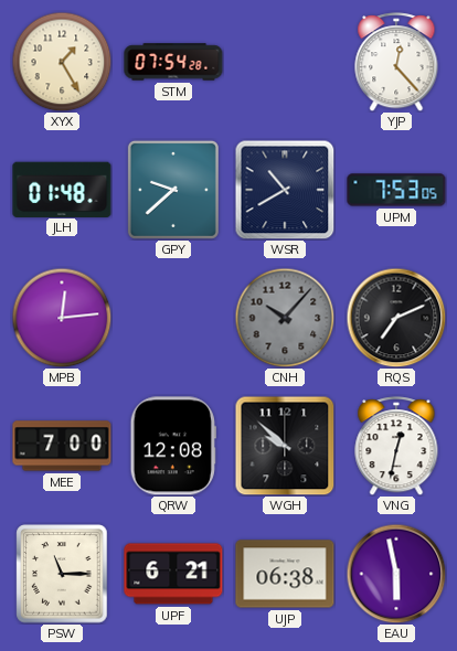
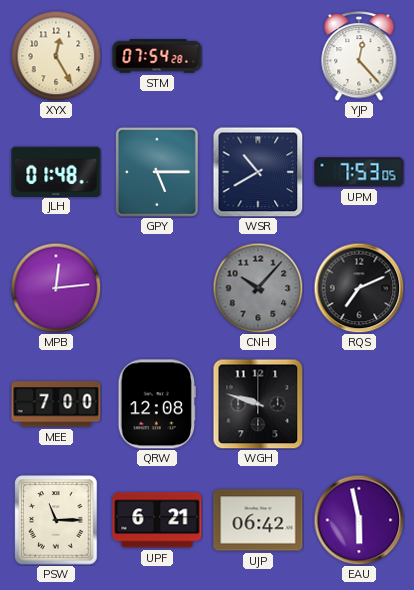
XYX: 1:25 -> 12:25 (56, 56)
GPY: 9:38 -> 5:15 (157, 172)
WGH: 9:52 -> 9:48 (258, 404)
VNG: 12:32 -> none (396, 446)
UJP: 06:38 -> 06:42 (258, 520)
